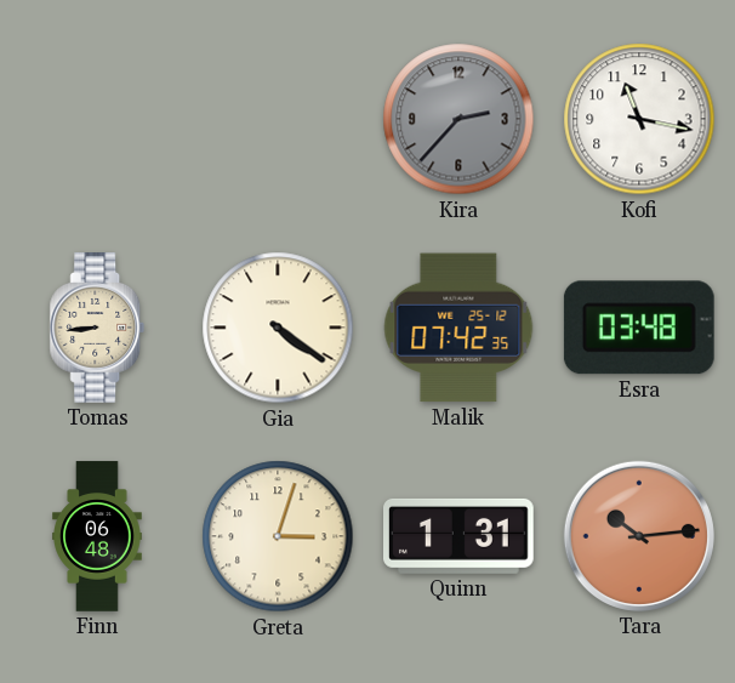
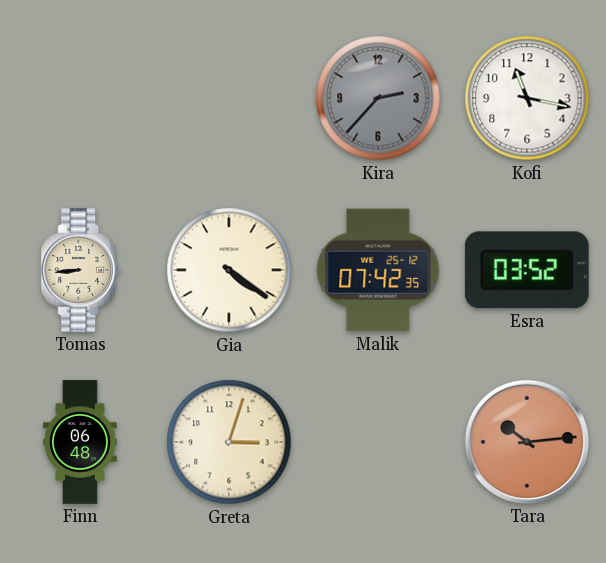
Esra: 03:48 -> 03:52 (527, 270)
Quinn: 1:31 -> none (460, 536)
